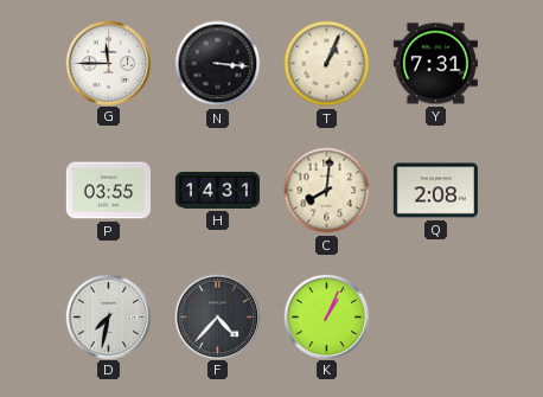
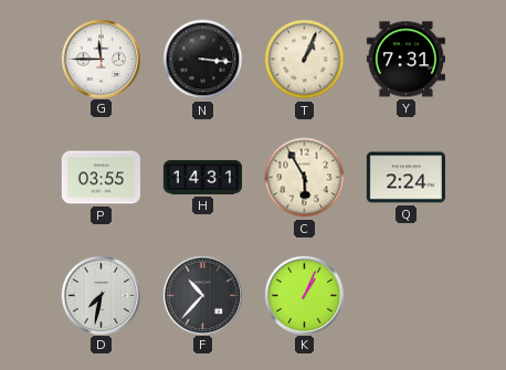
C: 8:01 -> 5:55 (305, 178)
Q: 2:08 -> 2:24 (405, 178)
F: 4:37 -> 10:37 (202, 295)
